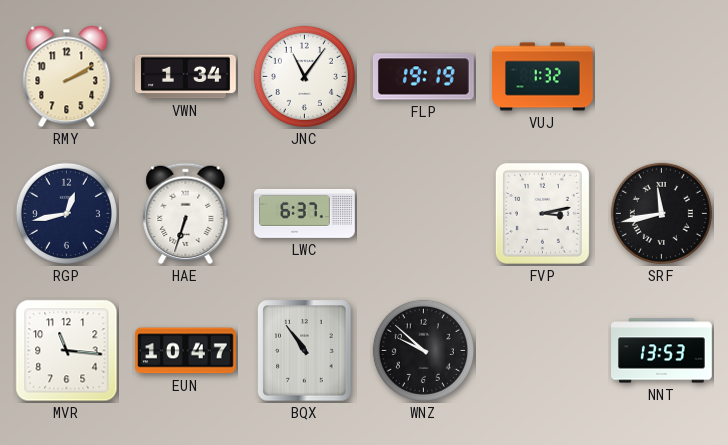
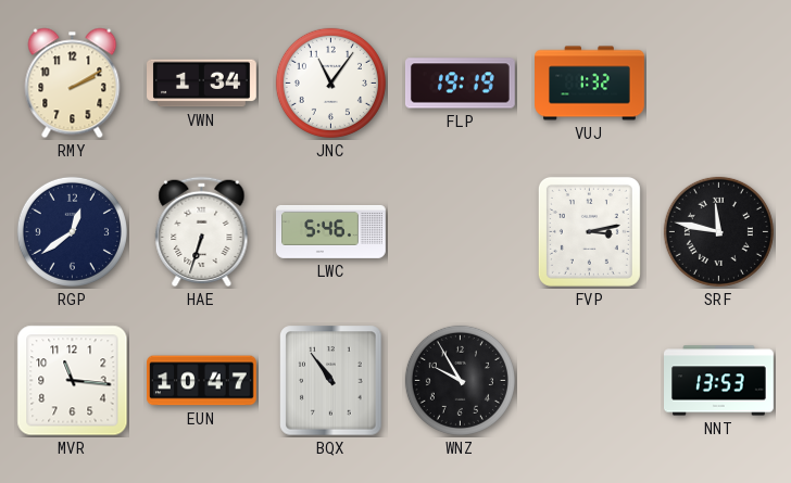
RGP: 12:43 -> 12:39 (72, 231)
LWC: 6:37 -> 5:46 (331, 231)
SRF: 11:43 -> 11:47 (718, 231)
WNZ: 9:52 -> 9:55 (460, 380)
